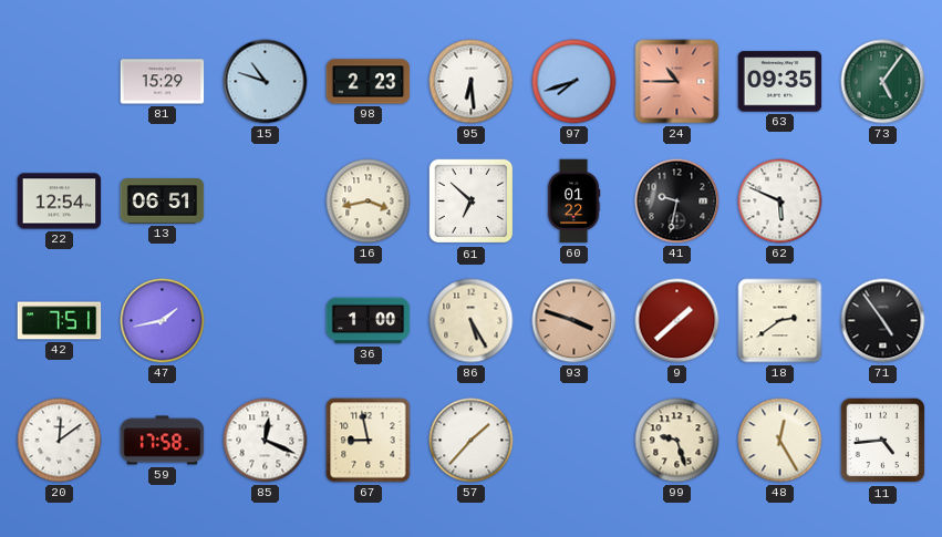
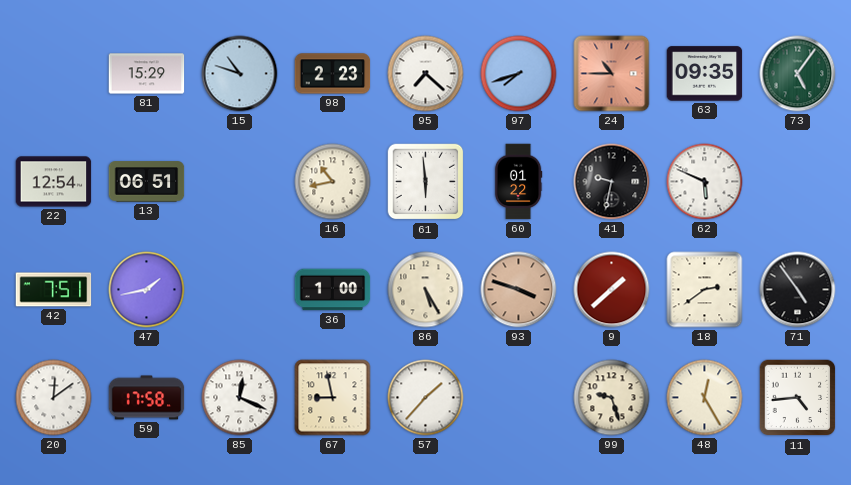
95: 6:29 -> 7:22 (426, 74)
16: 3:43 -> 10:43 (333, 182)
61: 6:52 -> 5:59 (426, 182)
